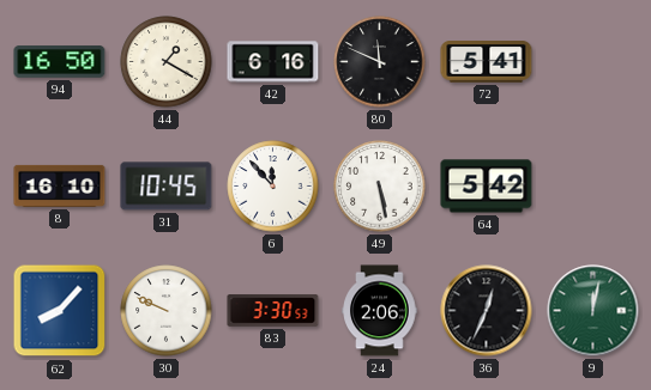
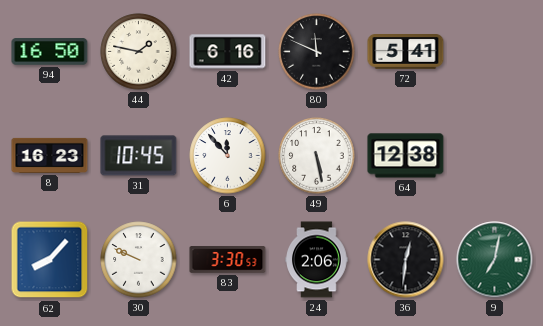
44: 1:20 -> 1:47 (139, 52)
8: 16:10 -> 16:23 (50, 155)
64: 5:42 -> 12:38 (406, 156)
36: 12:34 -> 12:31 (406, 260)
9: 12:02 -> 7:02 (495, 260)
